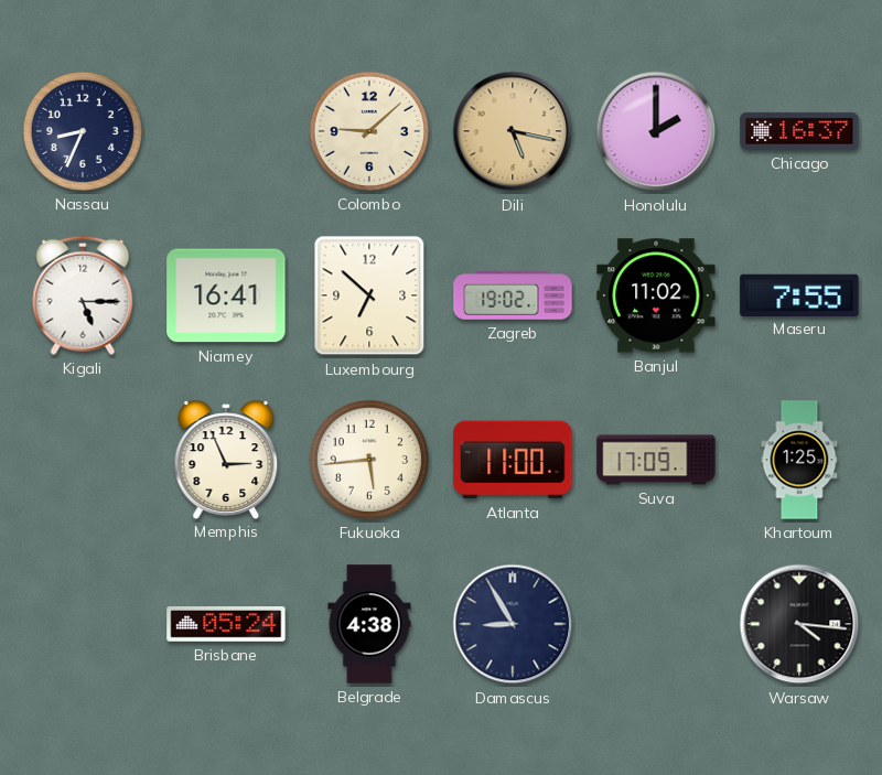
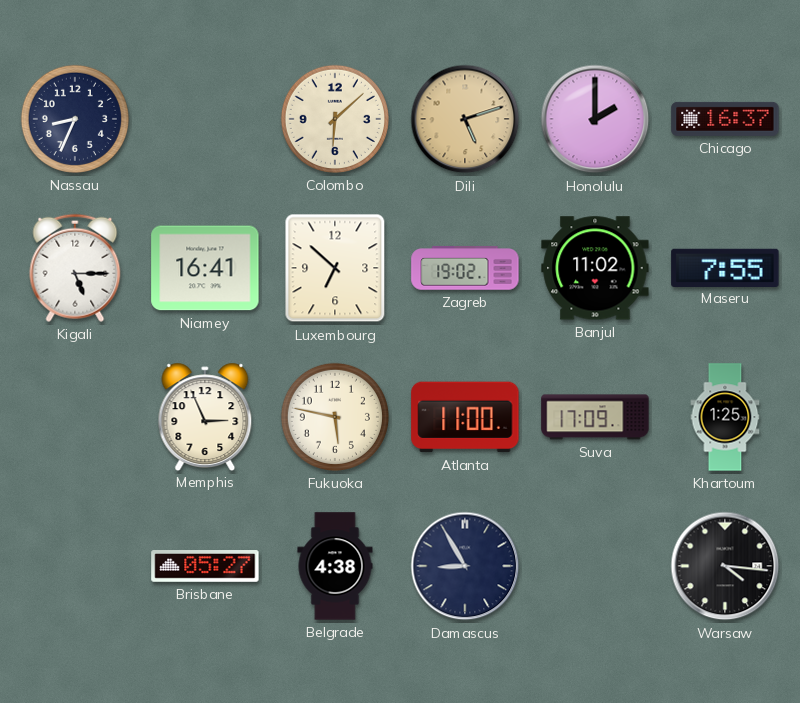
Colombo: 9:08 -> 6:08 (335, 119)
Dili: 5:17 -> 5:12 (465, 119)
Fukuoka: 5:44 -> 5:47 (335, 417)
Brisbane: 05:24 -> 05:27 (205, 567)
